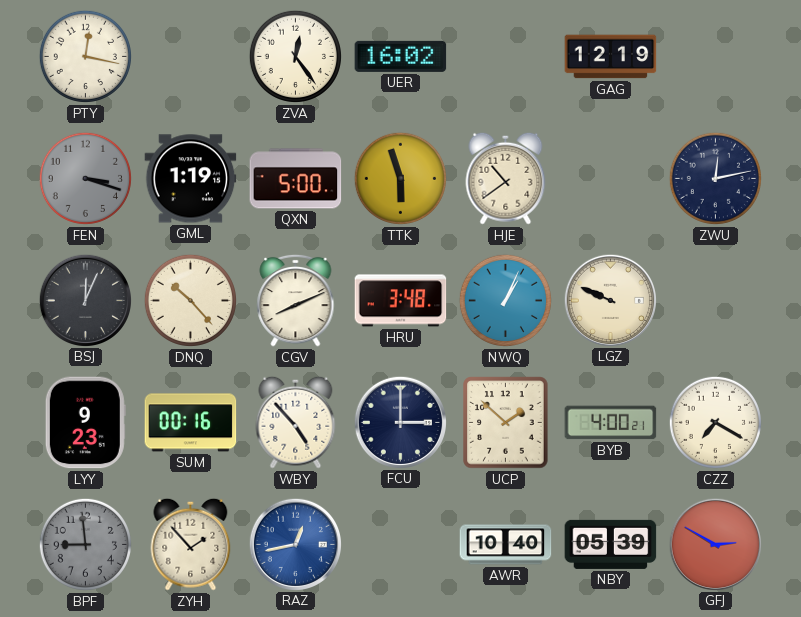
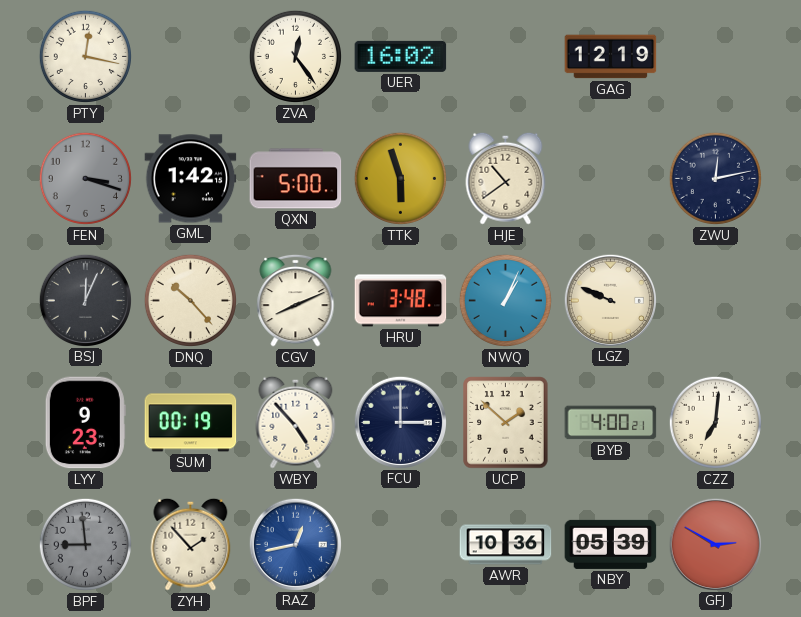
GML: 1:19 -> 1:42 (191, 179)
SUM: 00:16 -> 00:19 (191, 423)
CZZ: 7:20 -> 7:01 (715, 422)
AWR: 10:40 -> 10:36 (506, 545)
